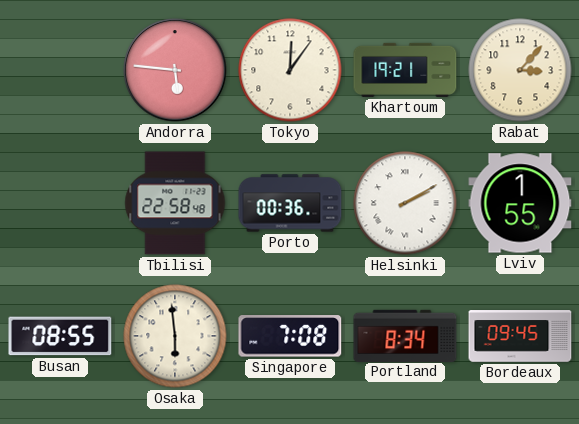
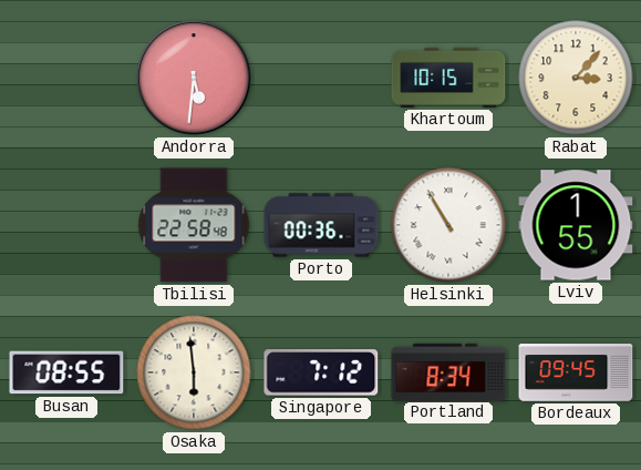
Andorra: 5:46 -> 5:31 (194, 78)
Tokyo: 12:06 -> none (290, 70)
Khartoum: 19:21 -> 10:15 (448, 78)
Helsinki: 2:10 -> 10:55 (448, 225)
Singapore: 7:08 -> 7:12 (321, 372)
